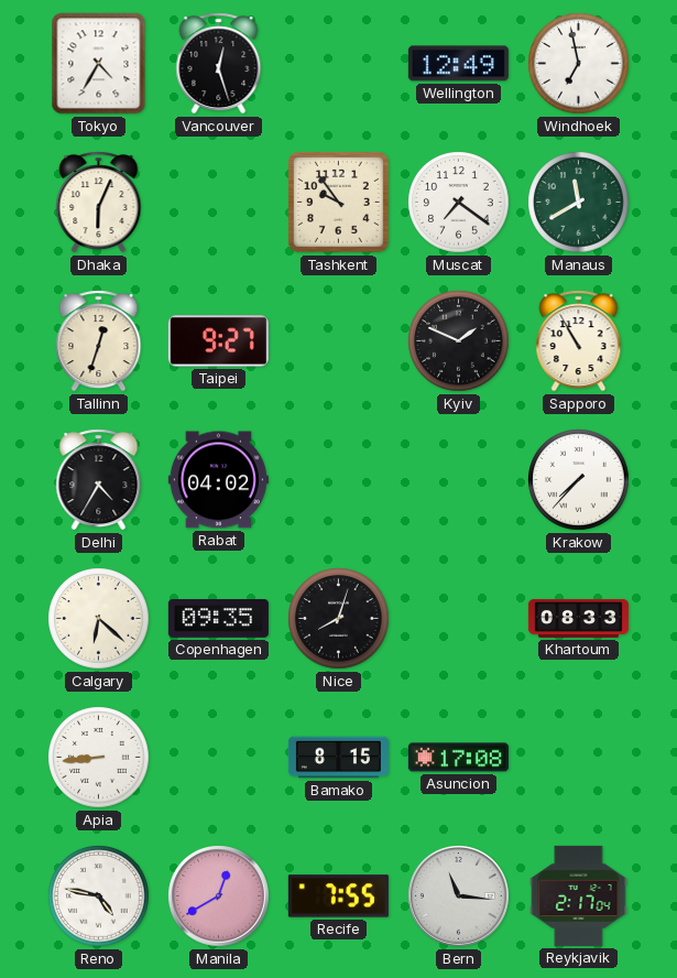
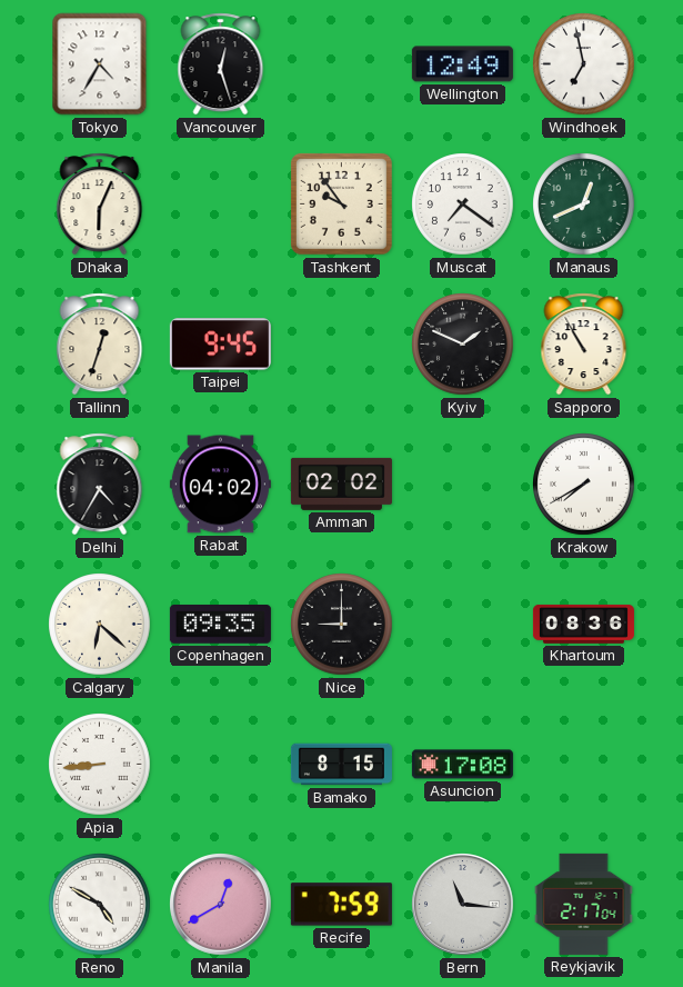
Manaus: 11:40 -> 12:41 (584, 205)
Taipei: 9:27 -> 9:45 (220, 345)
Amman: none -> 02:02 (341, 483)
Krakow: 7:37 -> 7:40 (584, 485)
Nice: 8:03 -> 9:00 (342, 625)
Khartoum: 08:33 -> 08:36 (583, 624)
Reno: 4:47 -> 4:50 (100, 905)
Recife: 7:55 -> 7:59 (341, 905)
